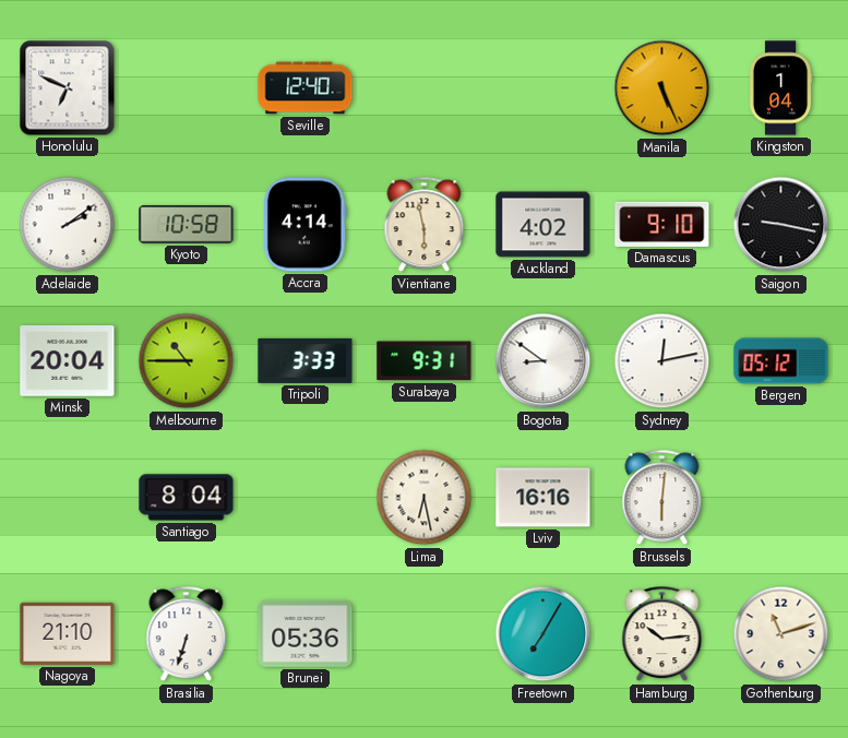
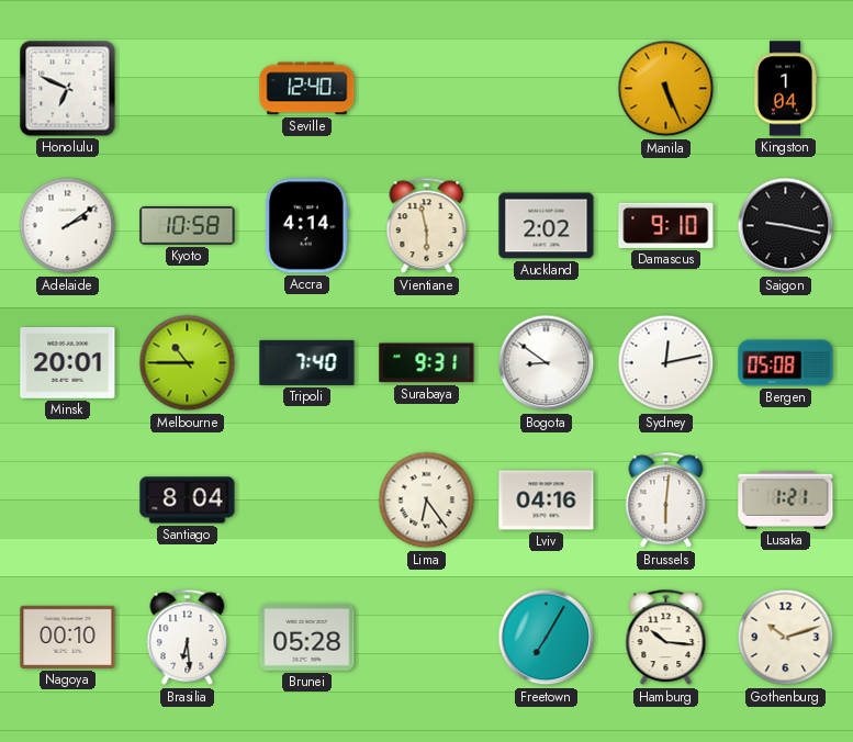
Auckland: 4:02 -> 2:02 (547, 226)
Minsk: 20:04 -> 20:01 (68, 363)
Tripoli: 3:33 -> 7:40 (307, 362)
Bergen: 05:12 -> 05:08 (786, 363)
Lima: 6:28 -> 6:24 (427, 501)
Lviv: 16:16 -> 04:16 (547, 501)
Lusaka: none -> 1:21 (786, 501)
Nagoya: 21:10 -> 00:10 (68, 637)
Brasilia: 6:33 -> 6:29 (188, 638)
Brunei: 05:36 -> 05:28 (307, 637)
Hamburg: 10:14 -> 10:16 (666, 638)
Gothenburg: 11:12 -> 10:12 (786, 638)
